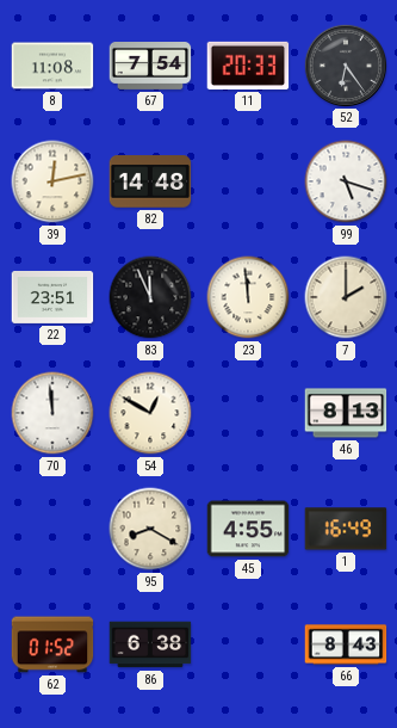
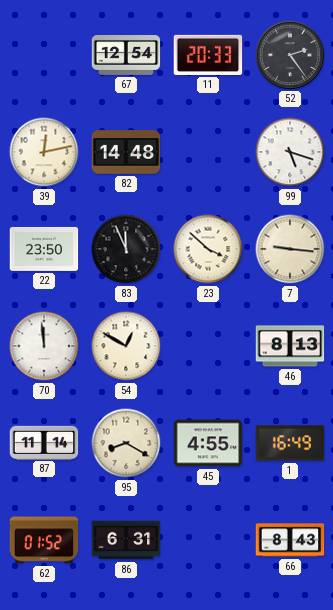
8: 11:08 -> none (52, 66)
67: 7:54 -> 12:54 (126, 56)
52: 6:24 -> 2:24 (289, 54)
22: 23:51 -> 23:50 (44, 249)
23: 11:59 -> 3:52 (208, 249)
7: 2:00 -> 9:16 (290, 249)
87: none -> 11:14 (44, 442)
86: 6:38 -> 6:31 (126, 540)
